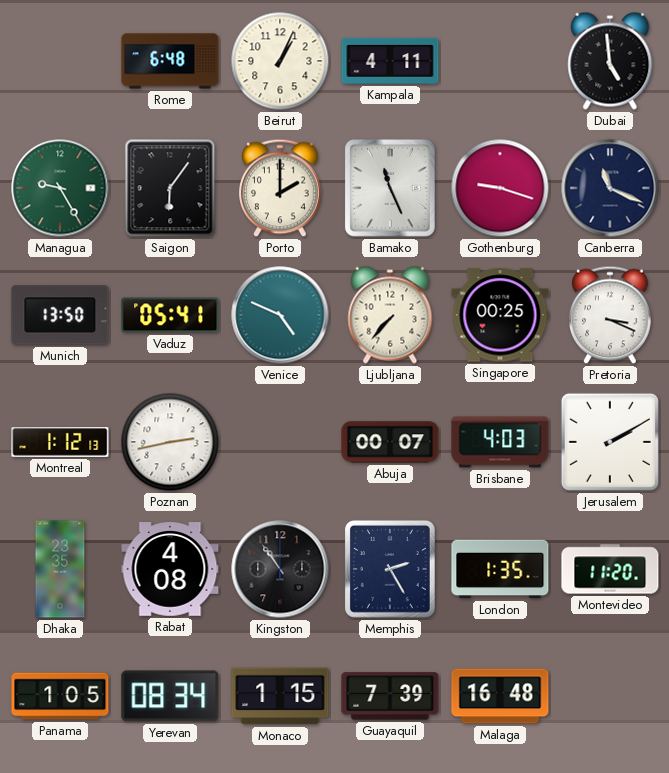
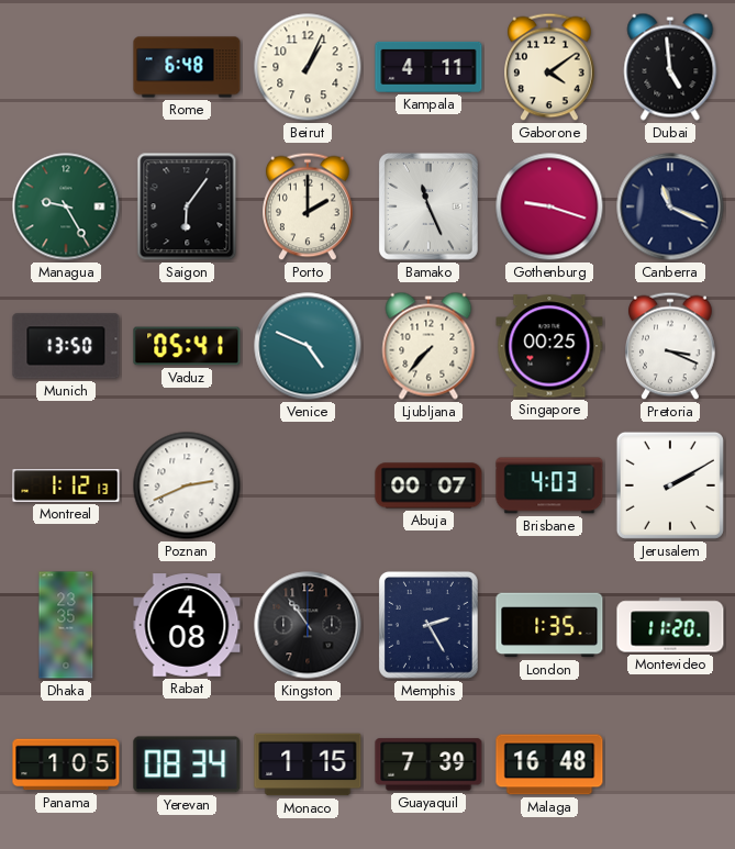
Gaborone: none -> 4:09 (549, 67)
Poznan: 2:43 -> 2:41 (187, 485)
